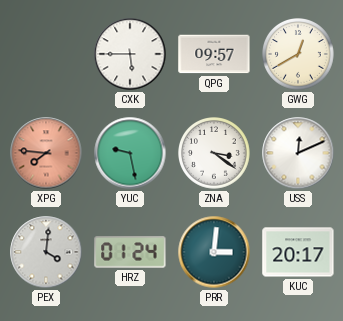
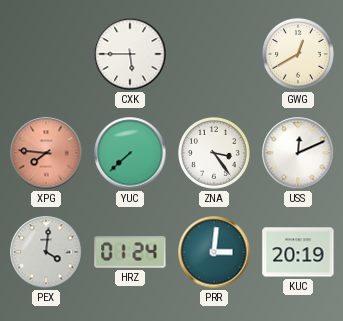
QPG: 09:57 -> none (214, 54)
YUC: 9:28 -> 7:38 (130, 153)
ZNA: 3:21 -> 3:24 (215, 154)
KUC: 20:17 -> 20:19 (298, 252)
